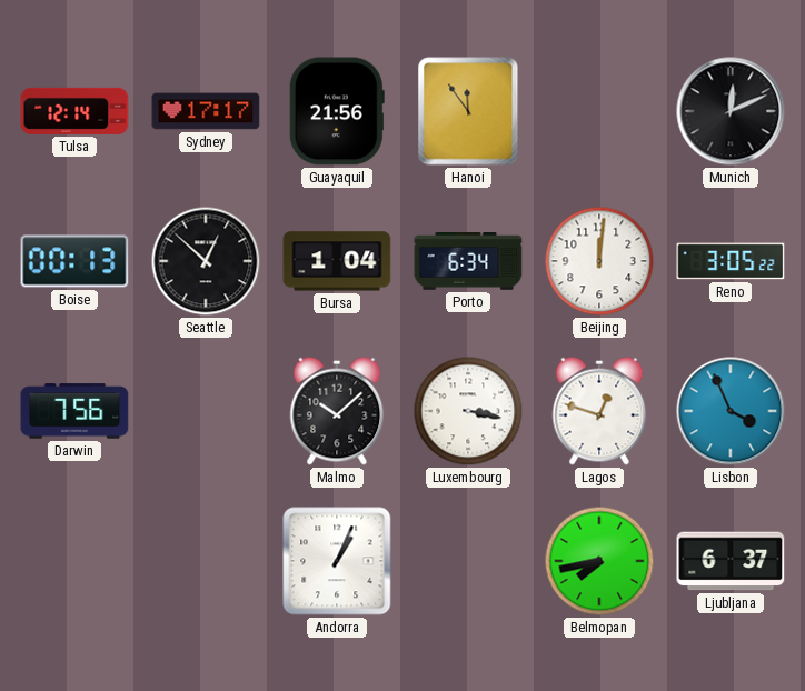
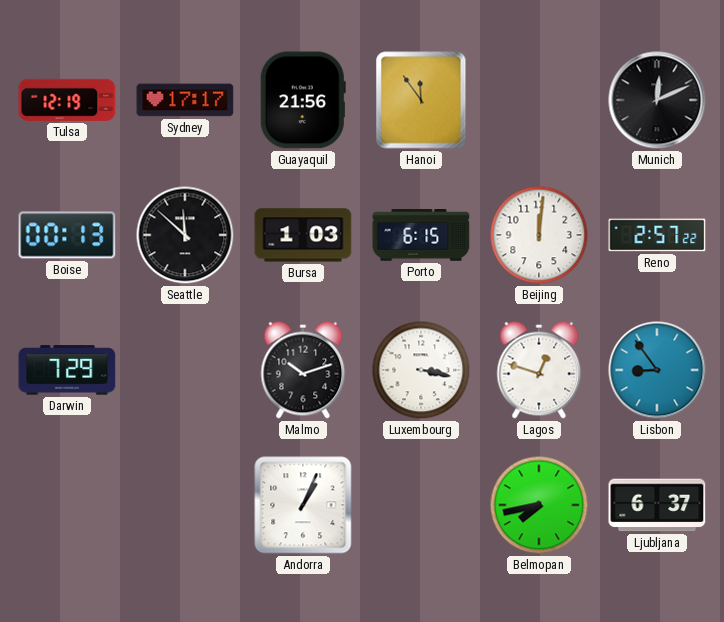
Tulsa: 12:14 -> 12:19 (67, 100)
Seattle: 12:52 -> 11:52 (185, 235)
Bursa: 1:04 -> 1:03 (303, 235)
Porto: 6:34 -> 6:15 (421, 236)
Reno: 3:05 -> 2:57 (657, 235)
Darwin: 7:56 -> 7:29 (67, 370)
Malmo: 10:08 -> 10:12 (303, 370)
Lisbon: 3:56 -> 8:54 (657, 370)
